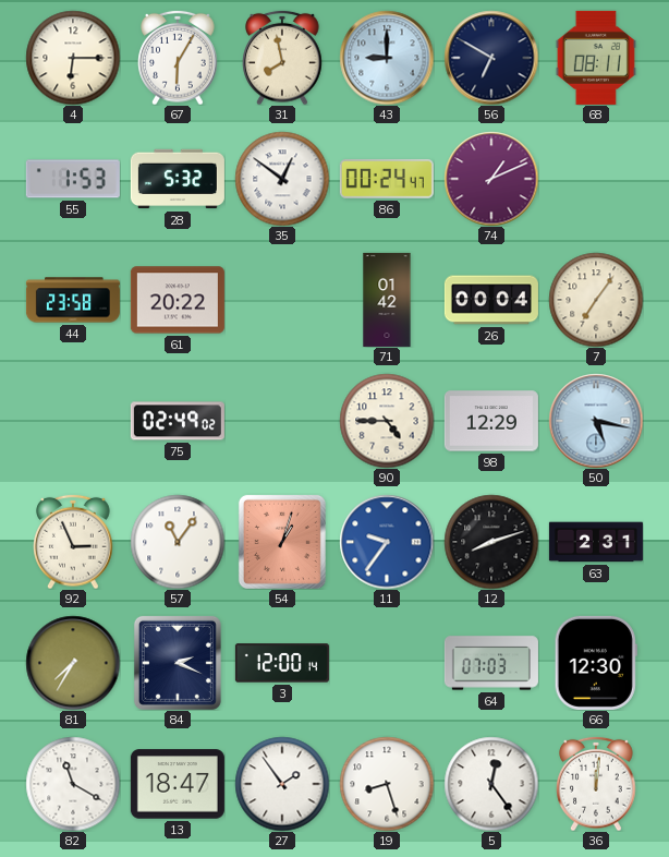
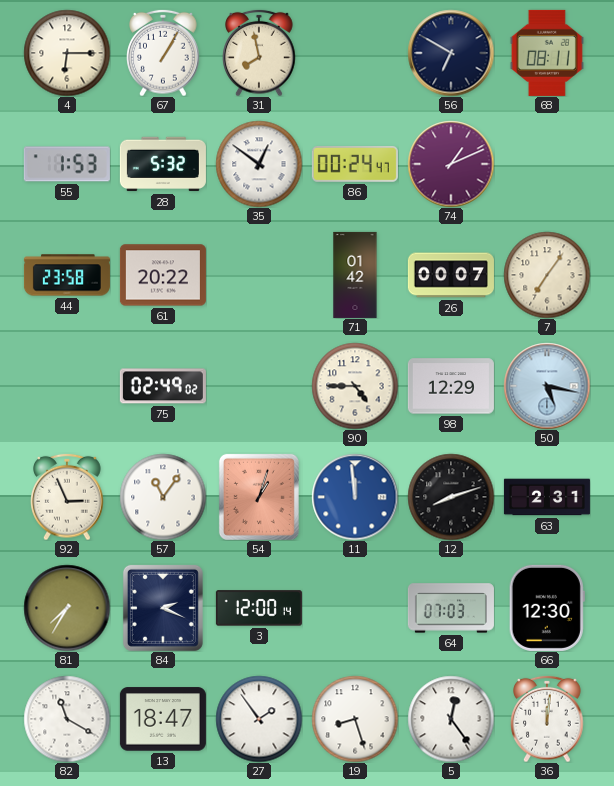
67: 6:05 -> 1:05 (163, 53)
43: 9:00 -> none (387, 58)
26: 00:04 -> 00:07 (451, 275)
11: 9:36 -> 11:59 (355, 497)
